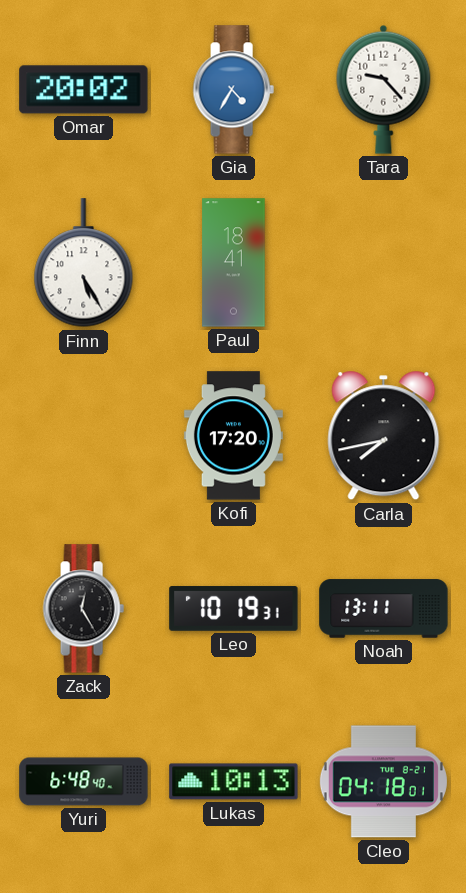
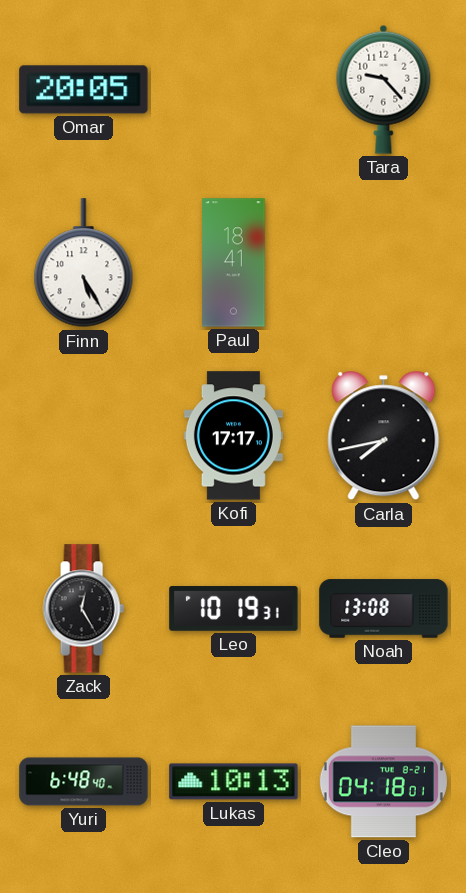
Omar: 20:02 -> 20:05 (84, 90)
Gia: 4:35 -> none (233, 90)
Kofi: 17:20 -> 17:17 (233, 436)
Noah: 13:11 -> 13:08 (384, 609)
